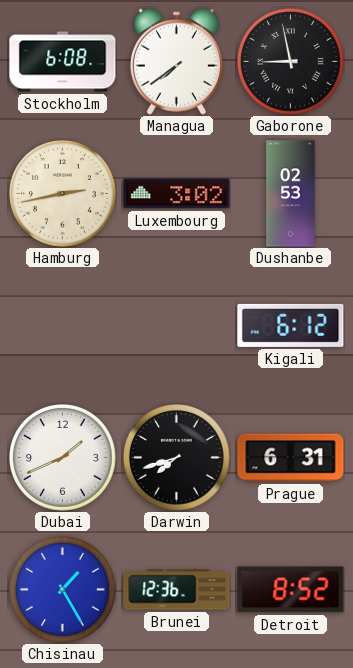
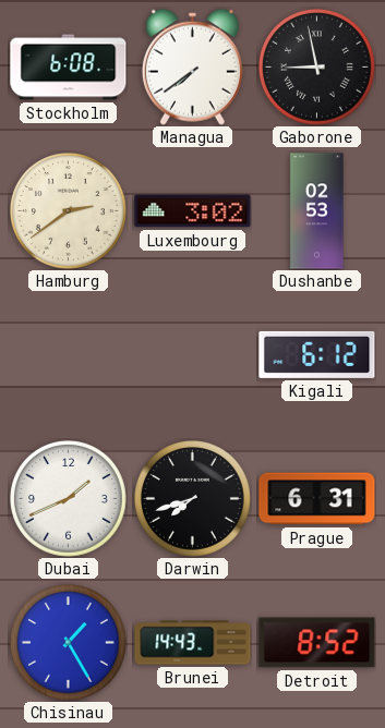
Hamburg: 2:43 -> 2:39 (69, 211)
Brunei: 12:36 -> 14:43 (193, 643)
